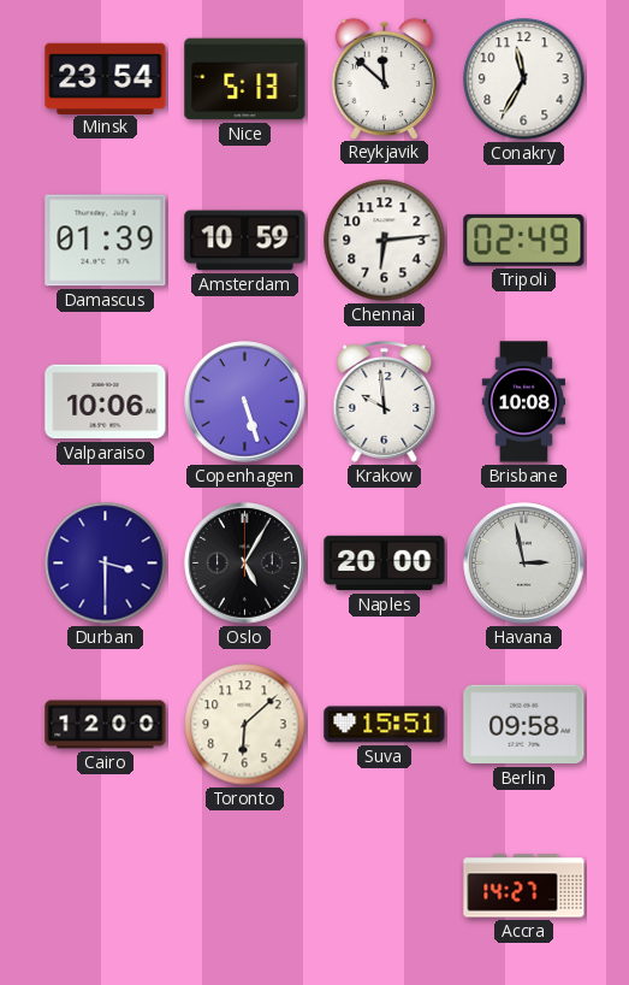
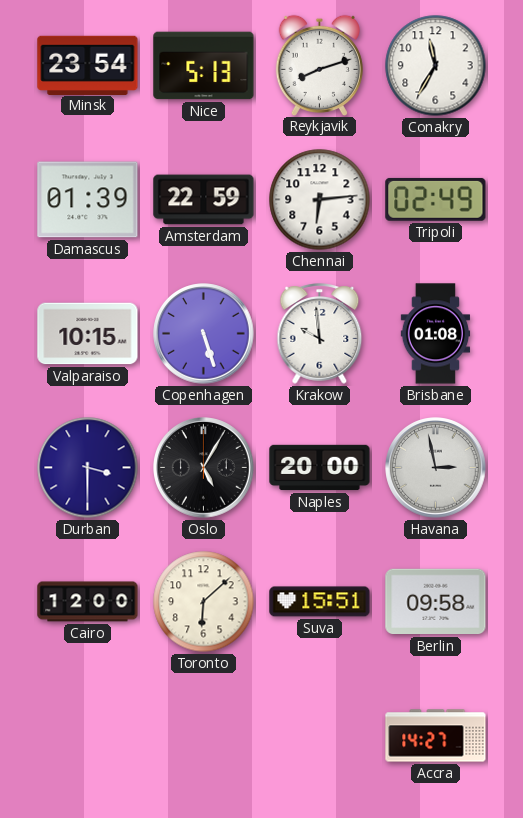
Reykjavik: 11:52 -> 8:12 (319, 65)
Amsterdam: 10:59 -> 22:59 (204, 200)
Valparaiso: 10:06 -> 10:15 (88, 334)
Brisbane: 10:08 -> 01:08 (436, 334)
